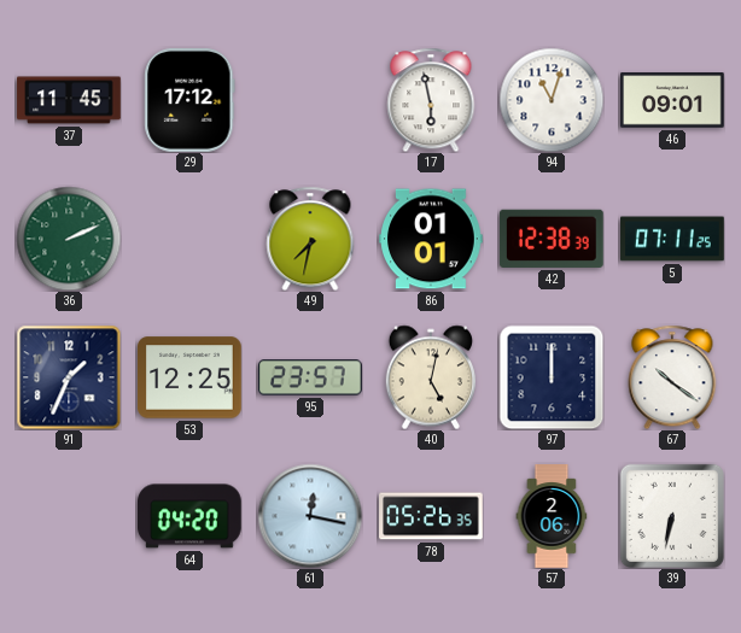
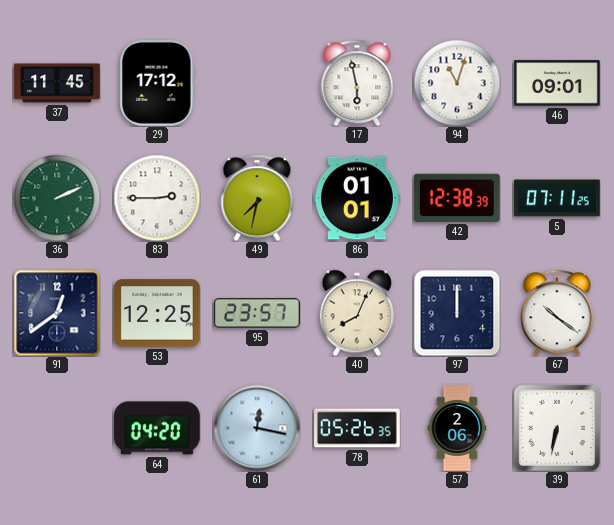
83: none -> 2:45 (157, 198)
91: 1:34 -> 12:39 (57, 313)
40: 5:02 -> 8:04 (356, 313)
